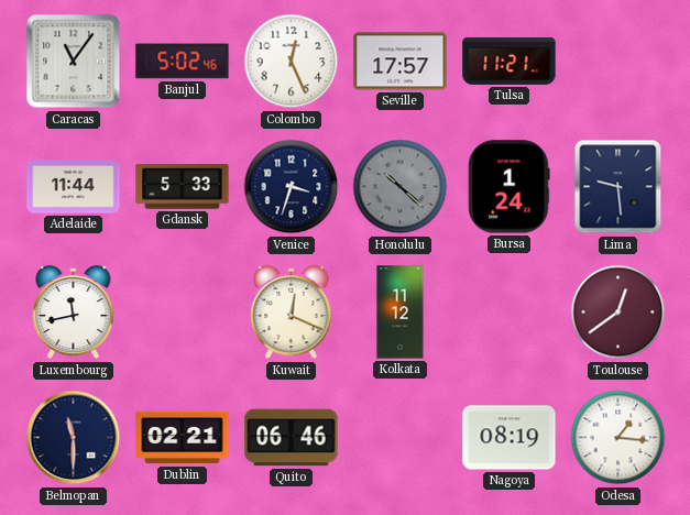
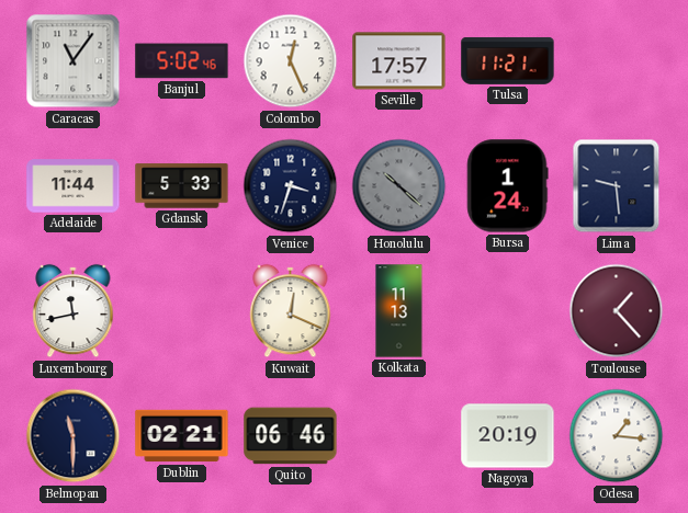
Kolkata: 11:12 -> 11:13 (399, 311)
Toulouse: 12:39 -> 1:23 (617, 311)
Nagoya: 08:19 -> 20:19 (508, 436)
